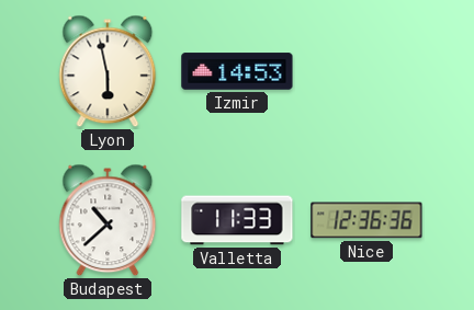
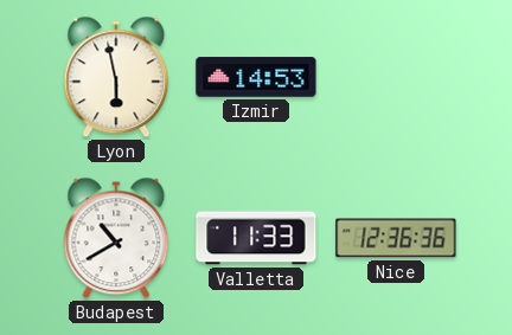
Budapest: 10:38 -> 10:40 (116, 238)
